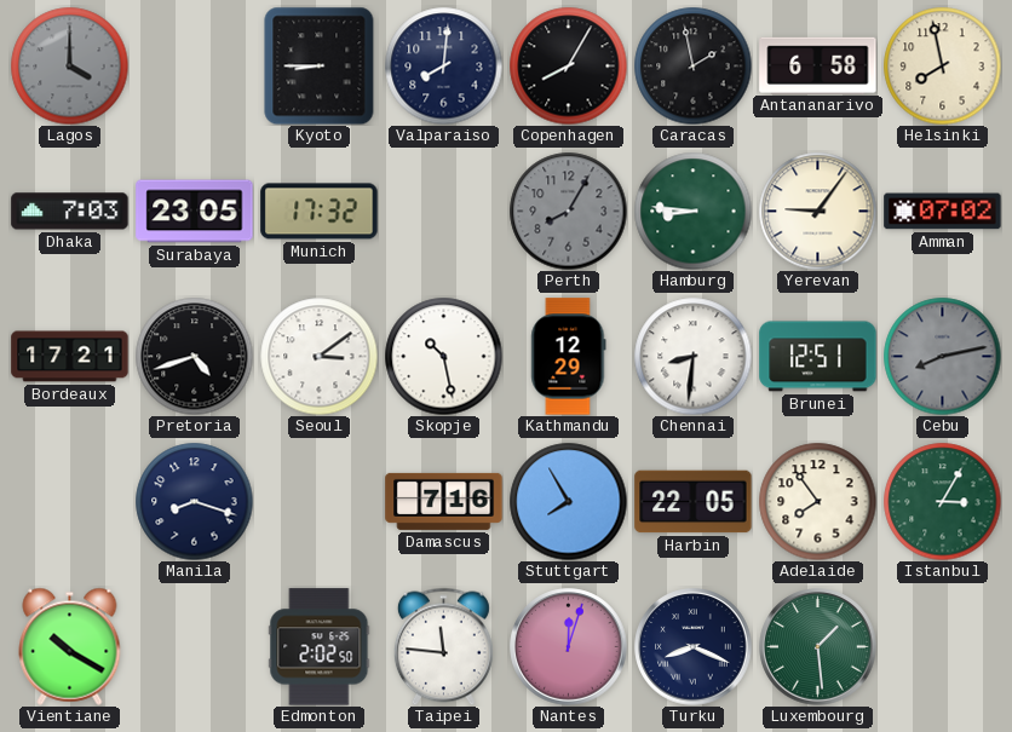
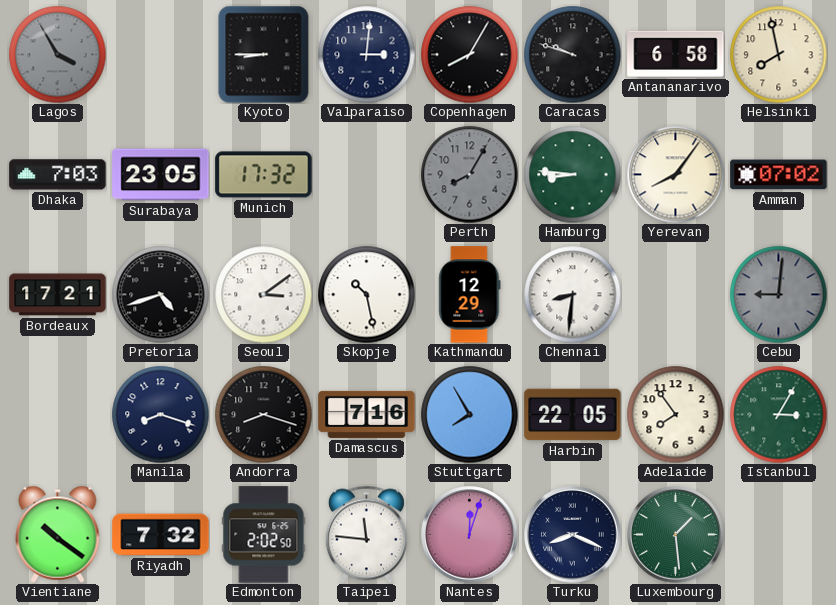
Lagos: 4:00 -> 3:55 (57, 54)
Valparaiso: 8:01 -> 3:01 (366, 54)
Caracas: 1:58 -> 9:48 (572, 54)
Yerevan: 9:06 -> 8:06 (675, 174)
Brunei: 12:51 -> none (818, 357)
Cebu: 8:13 -> 9:01 (778, 294)
Andorra: none -> 8:18 (263, 414)
Vientiane: 10:20 -> 10:21 (58, 534)
Riyadh: none -> 7:32 (161, 535)
